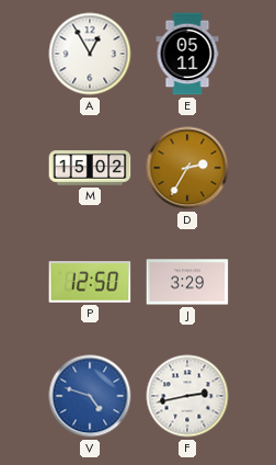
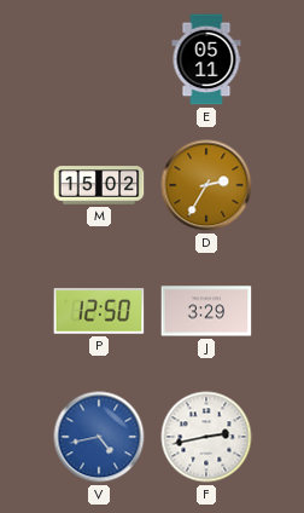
A: 12:55 -> none (90, 54)
V: 4:48 -> 4:43 (99, 437)
